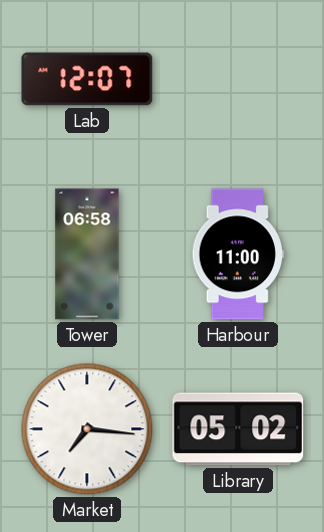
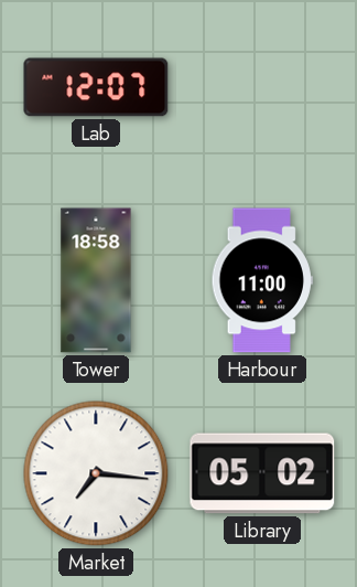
Tower: 06:58 -> 18:58 (96, 280)
